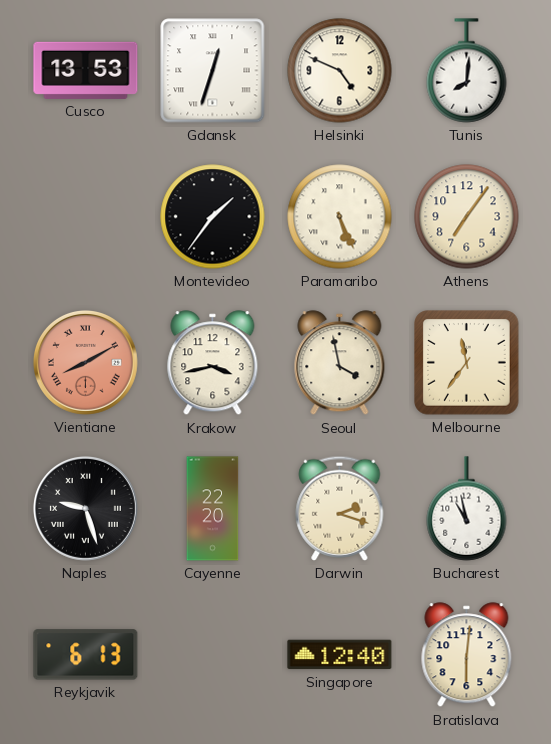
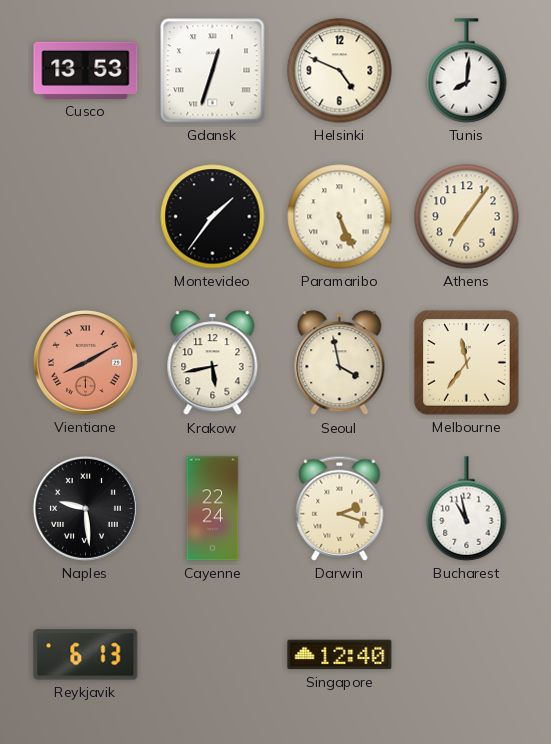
Krakow: 3:43 -> 5:43 (213, 363)
Naples: 9:27 -> 9:29 (85, 508)
Cayenne: 22:20 -> 22:24 (213, 509)
Bratislava: 6:01 -> none (467, 655)
